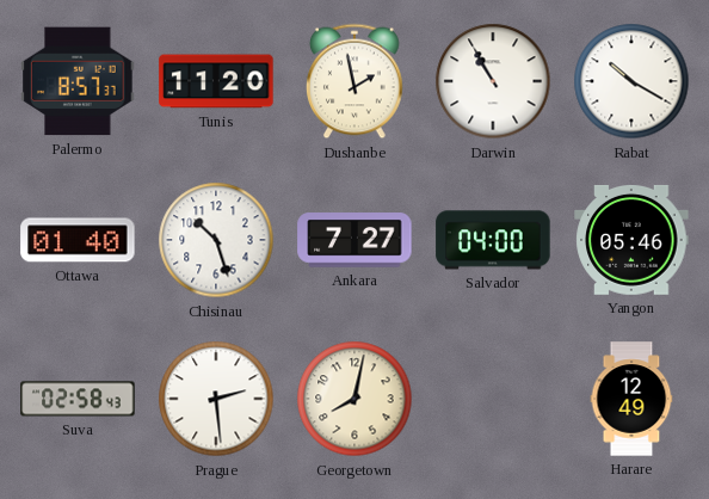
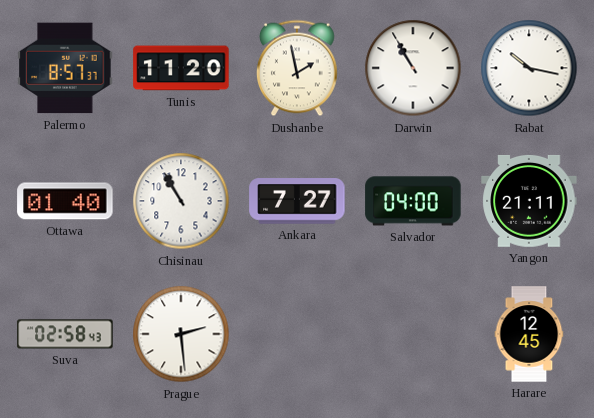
Rabat: 10:20 -> 10:17 (529, 68)
Chisinau: 10:27 -> 10:55 (181, 201)
Yangon: 05:46 -> 21:11 (529, 201)
Georgetown: 8:02 -> none (354, 399)
Harare: 12:49 -> 12:45 (529, 334)
